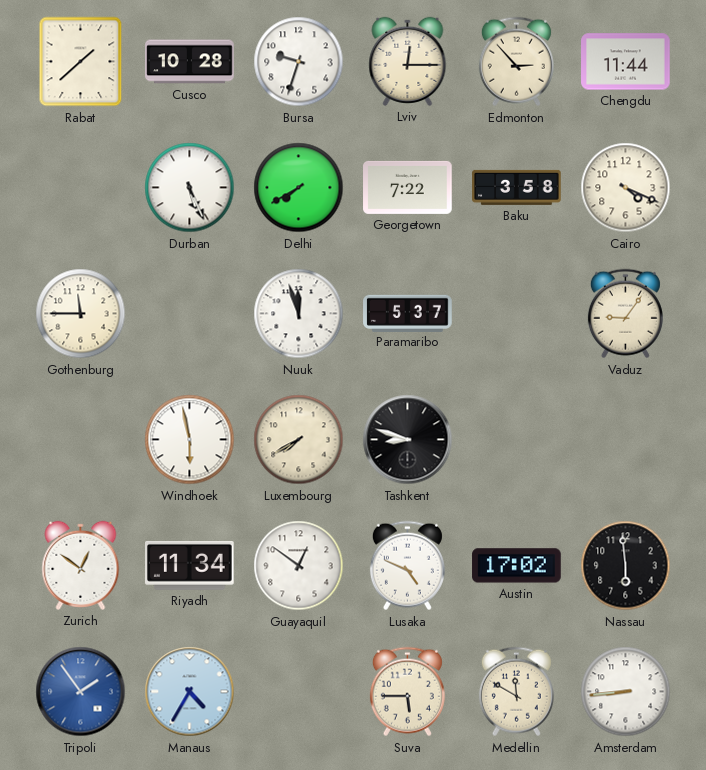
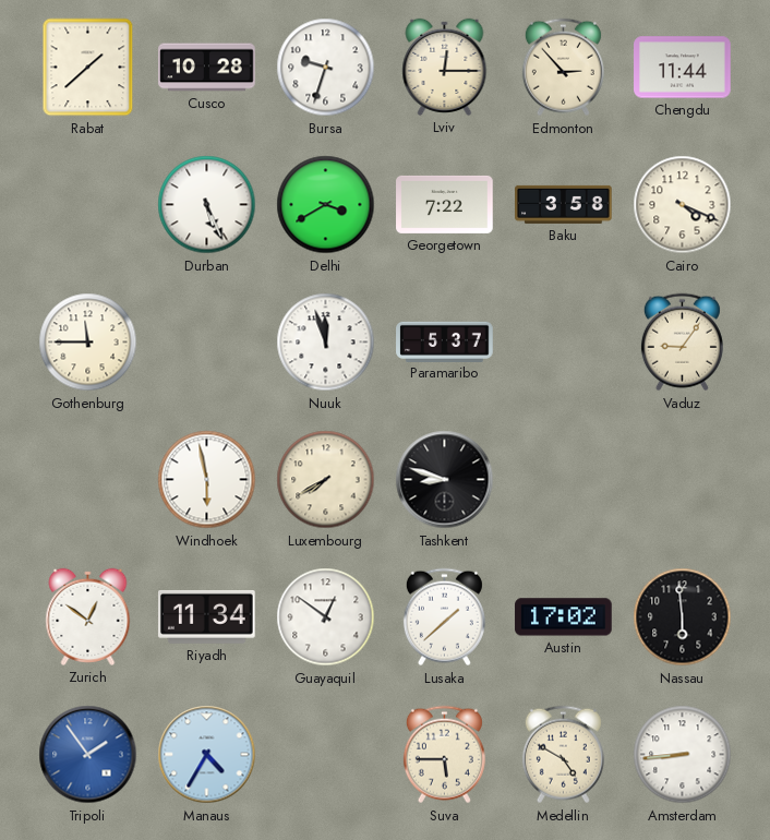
Delhi: 7:40 -> 3:40 (326, 205)
Lusaka: 4:49 -> 1:38 (444, 617)
Medellin: 11:50 -> 4:50 (563, 755)
